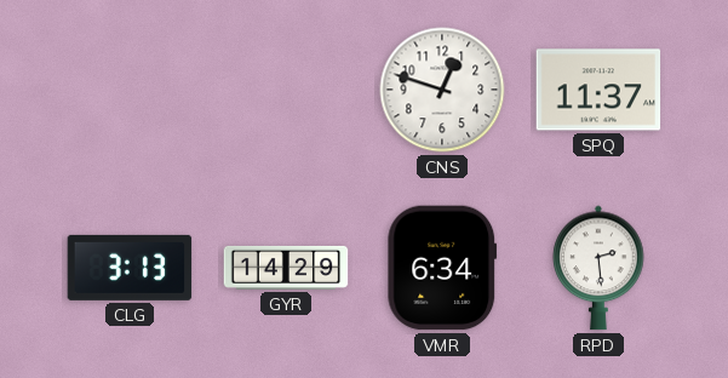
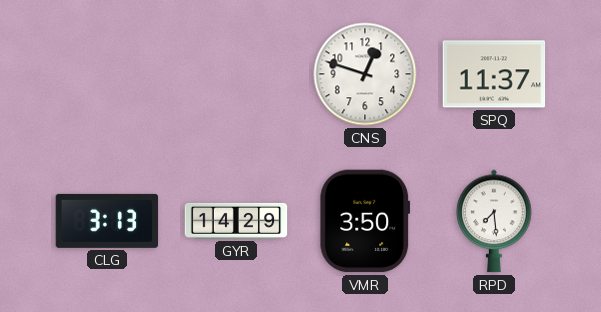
VMR: 6:34 -> 3:50 (365, 221)
RPD: 2:29 -> 7:29 (494, 221)
